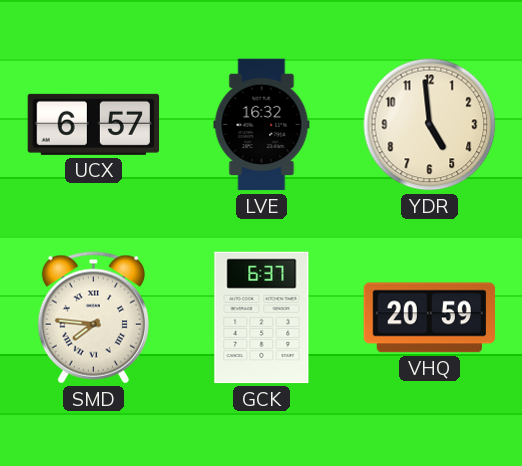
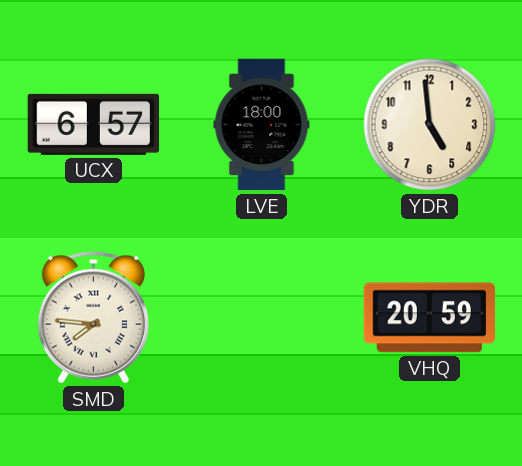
LVE: 16:32 -> 18:00 (262, 125)
GCK: 6:37 -> none (262, 318)
